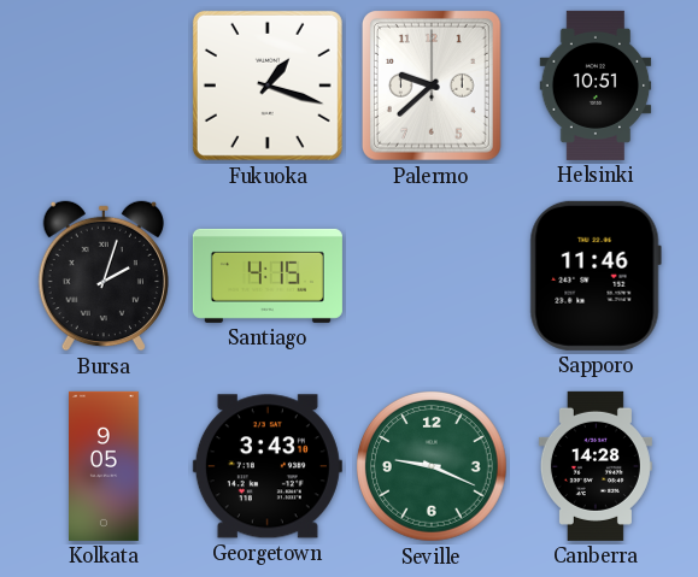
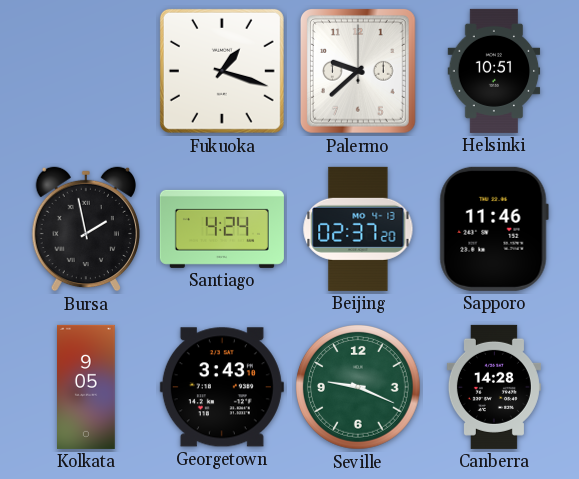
Bursa: 2:03 -> 1:58 (86, 229)
Santiago: 4:15 -> 4:24 (222, 229)
Beijing: none -> 02:37 (358, 229)
